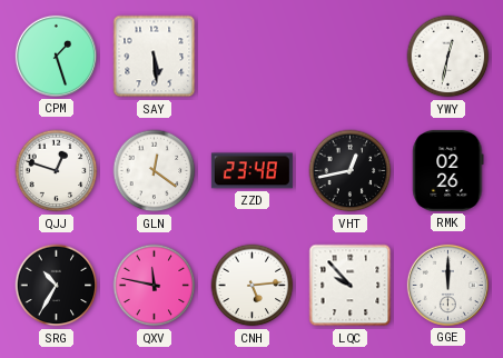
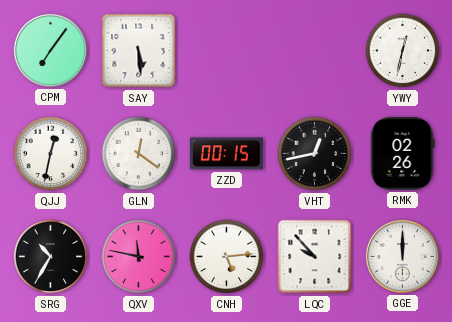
CPM: 1:27 -> 7:06 (50, 50)
QJJ: 12:48 -> 12:32 (51, 154)
ZZD: 23:48 -> 00:15 (226, 154)
